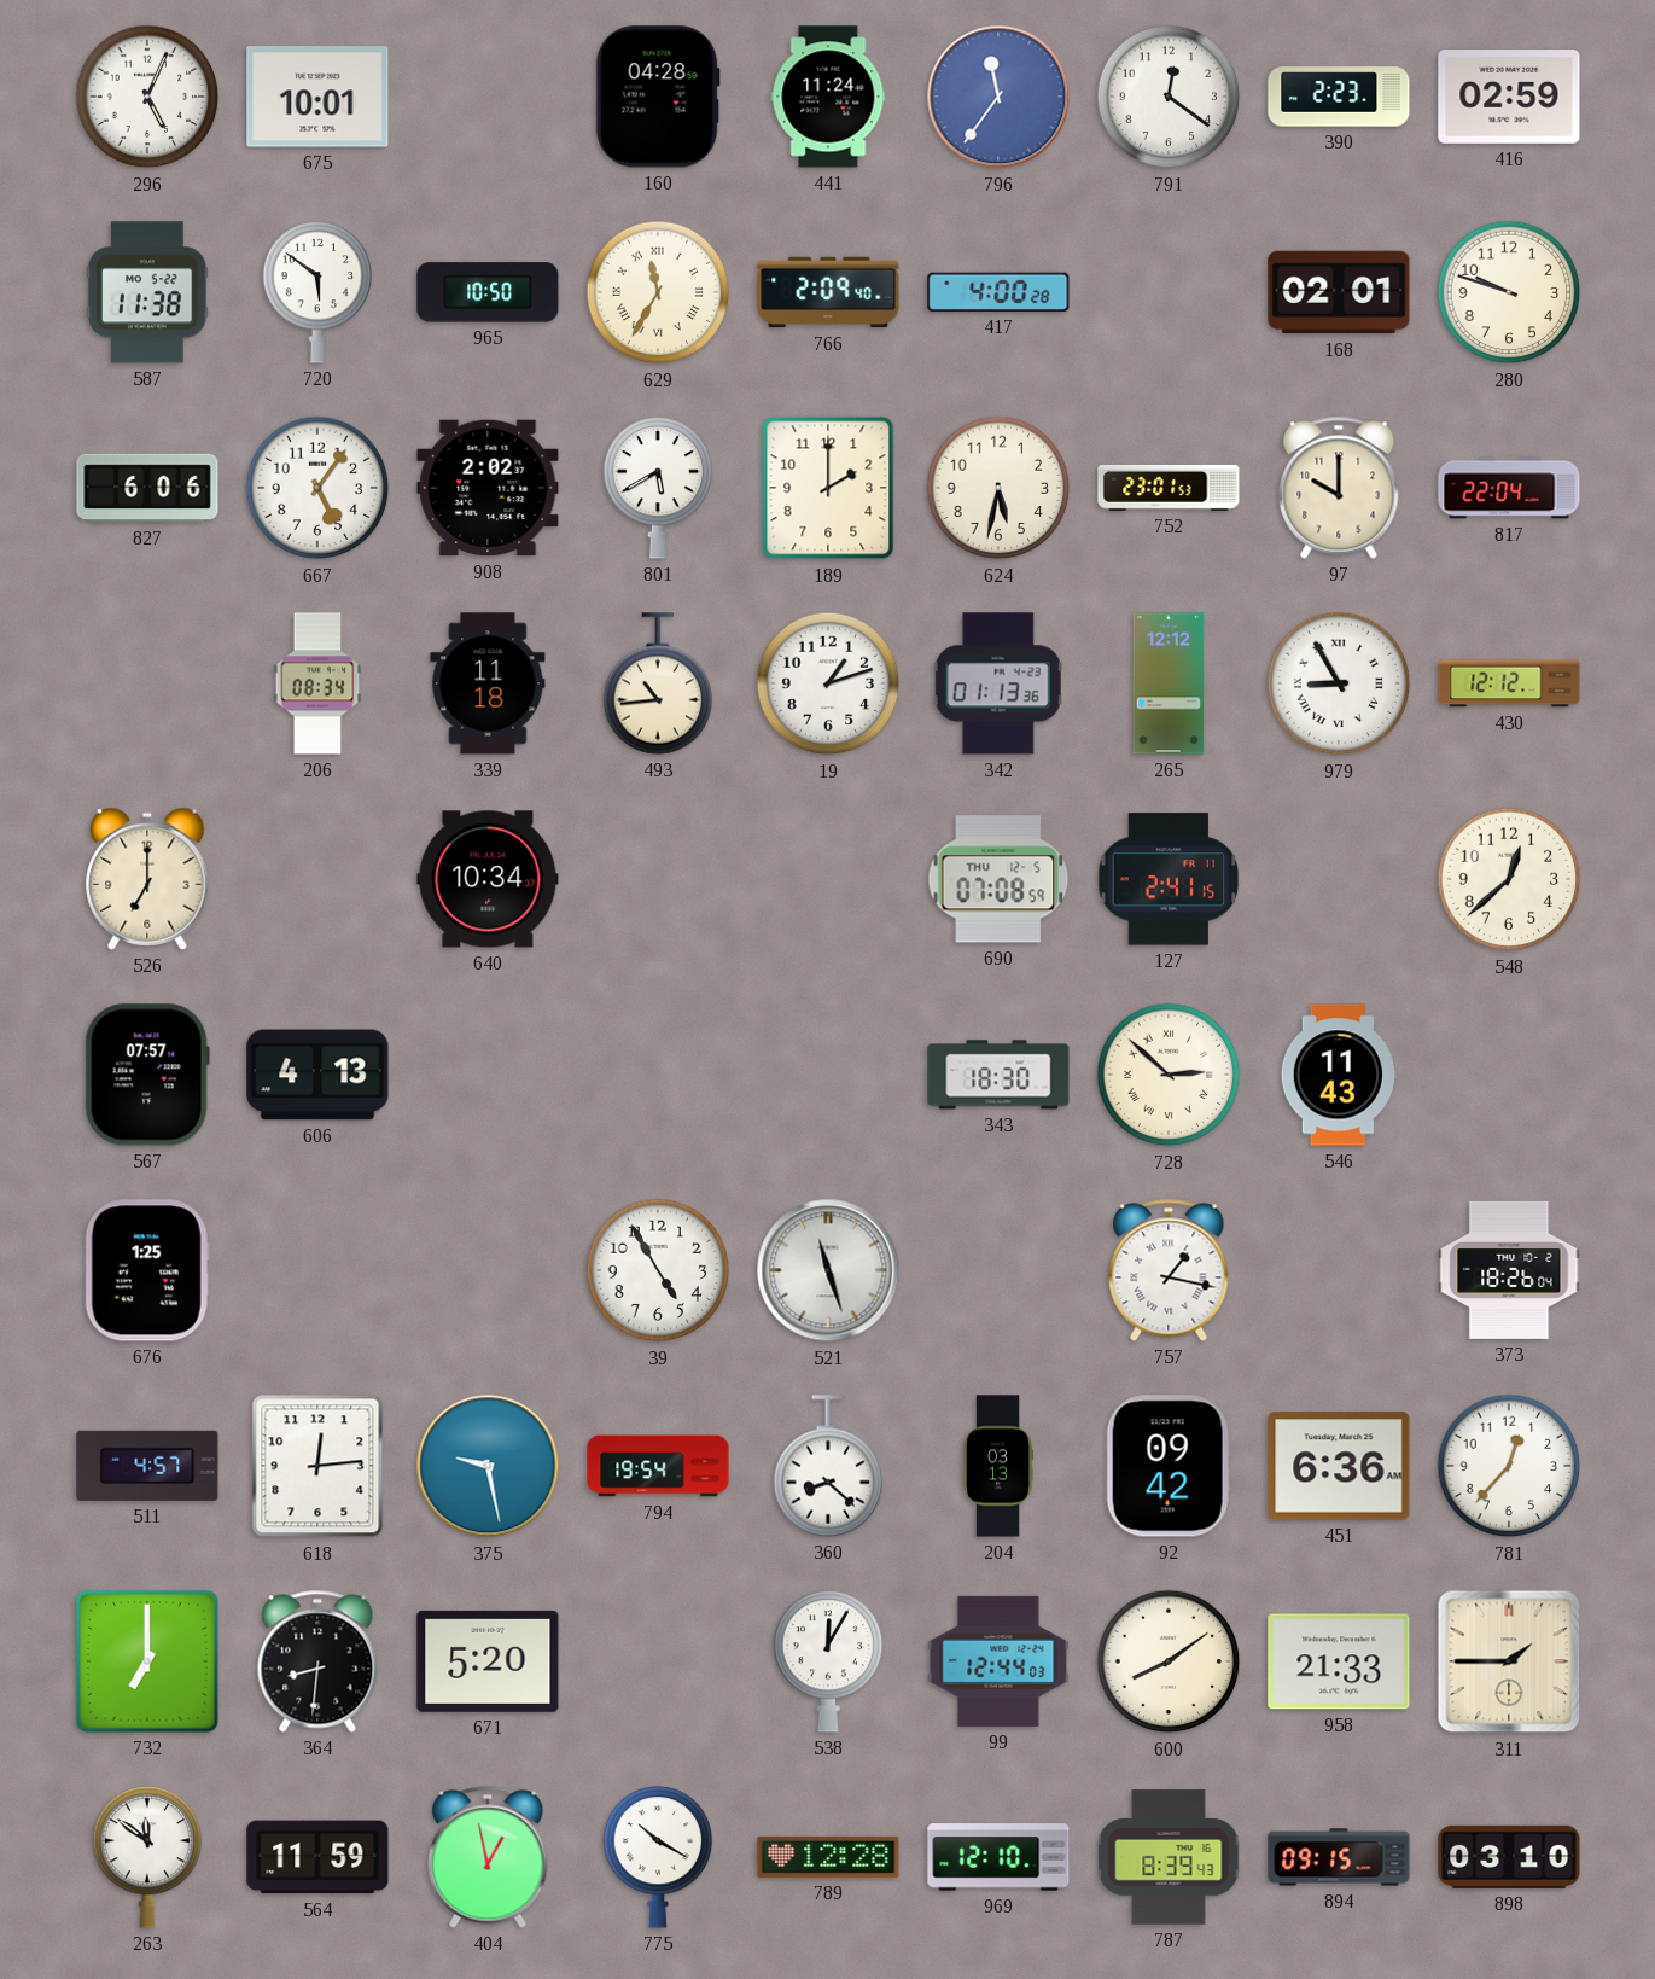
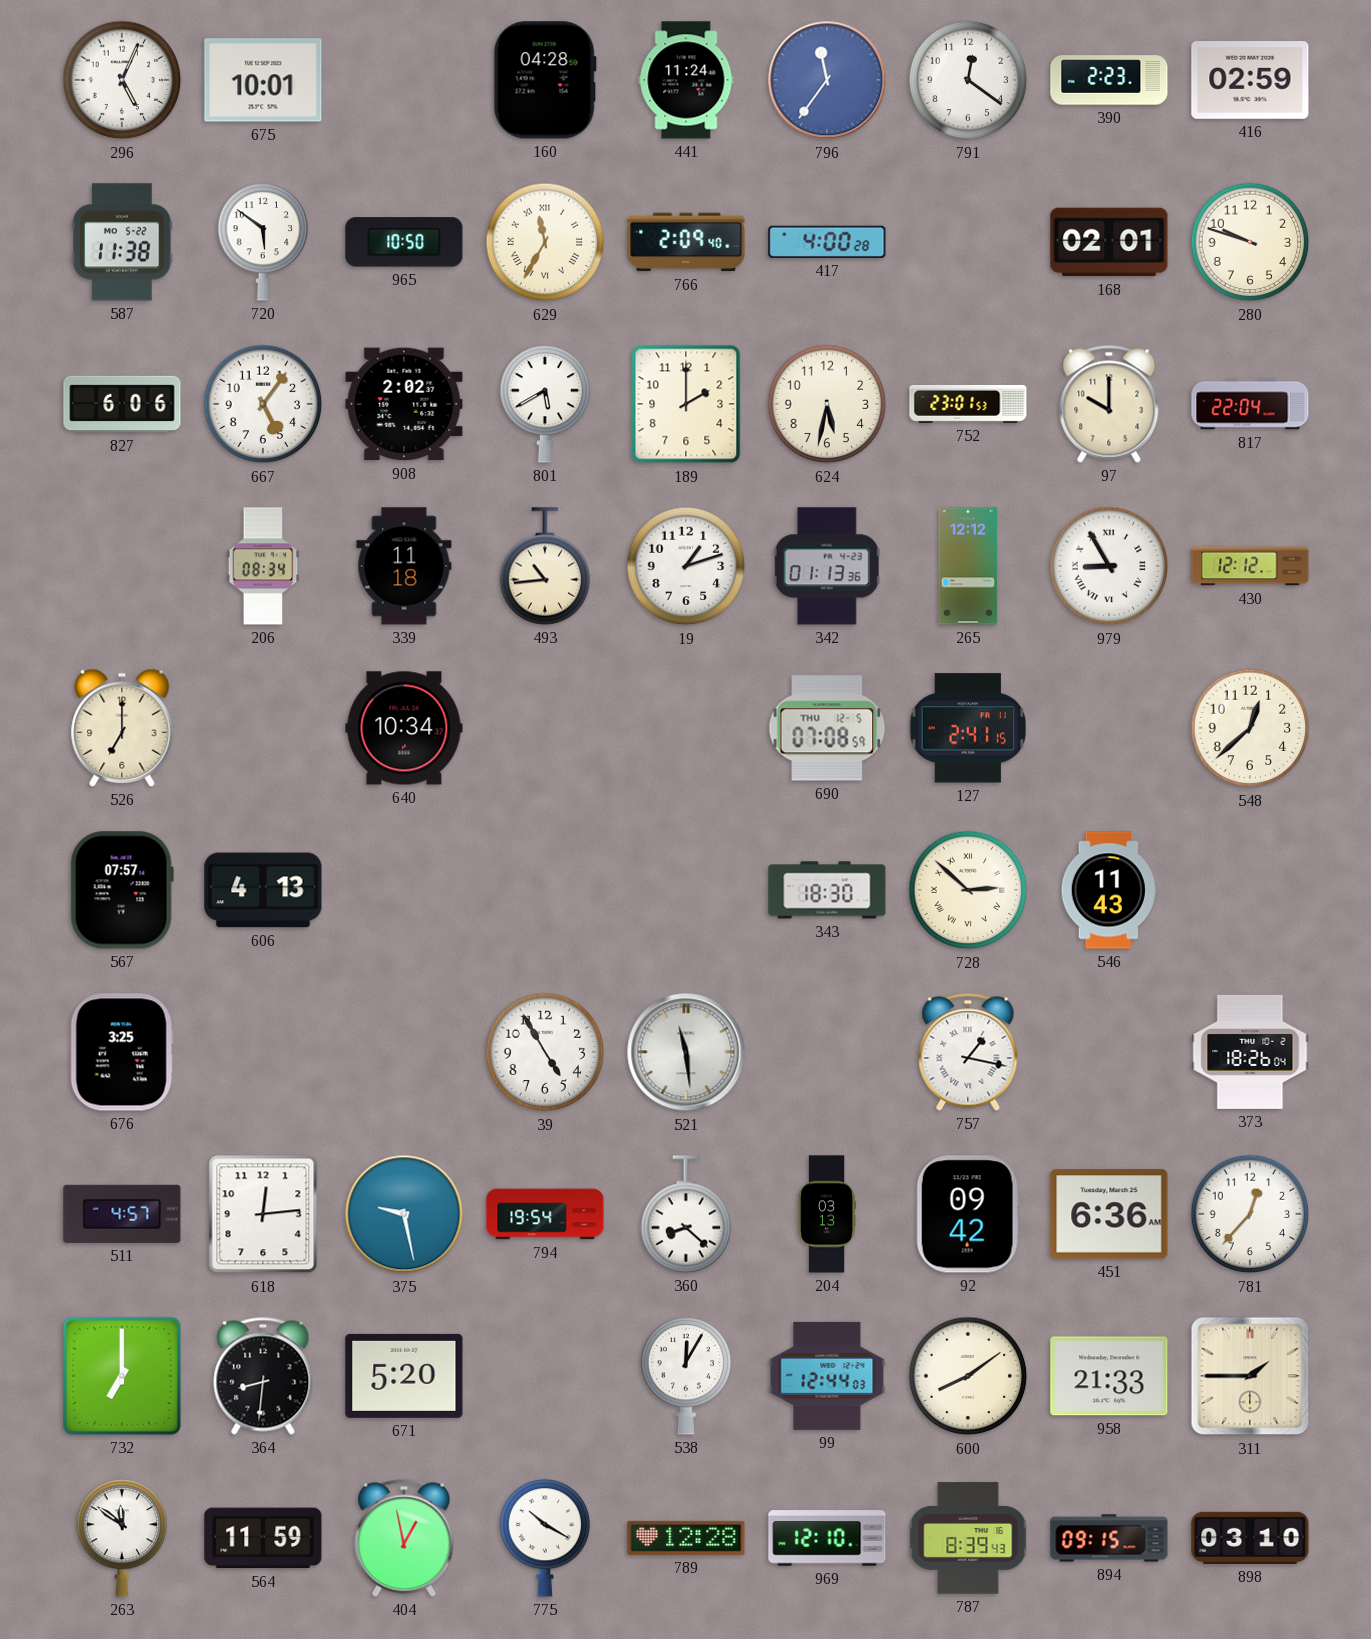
676: 1:25 -> 3:25 (122, 1052)
521: 11:27 -> 11:29 (686, 1052)
